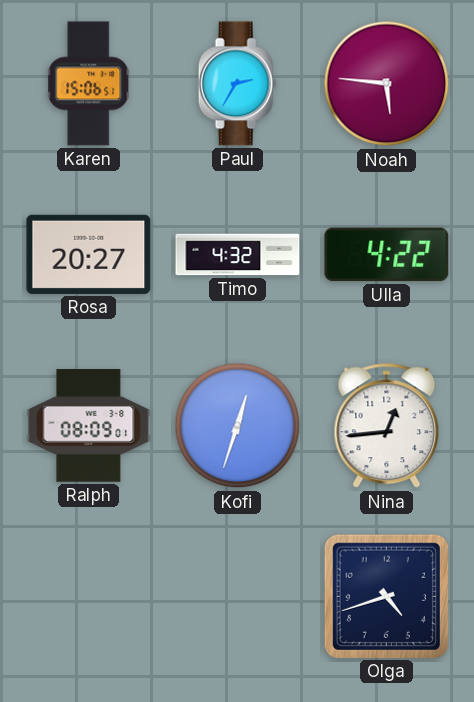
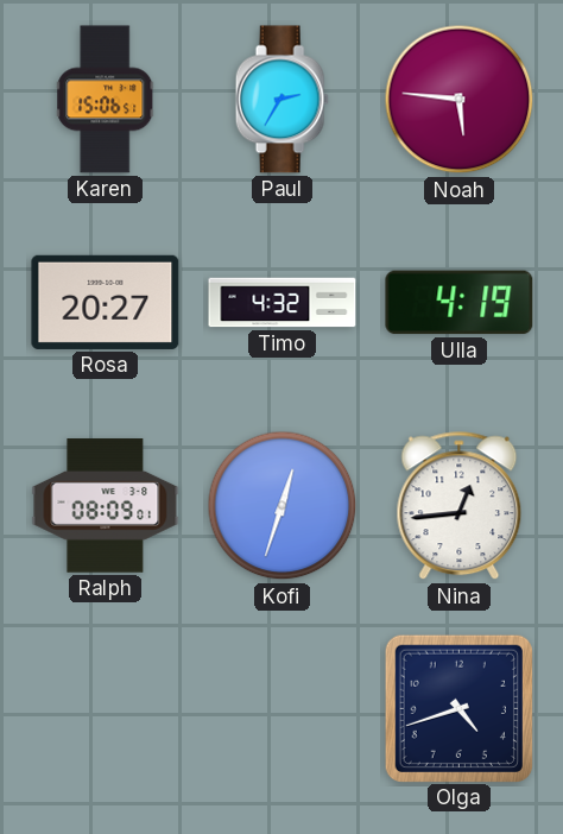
Ulla: 4:22 -> 4:19 (460, 303)
